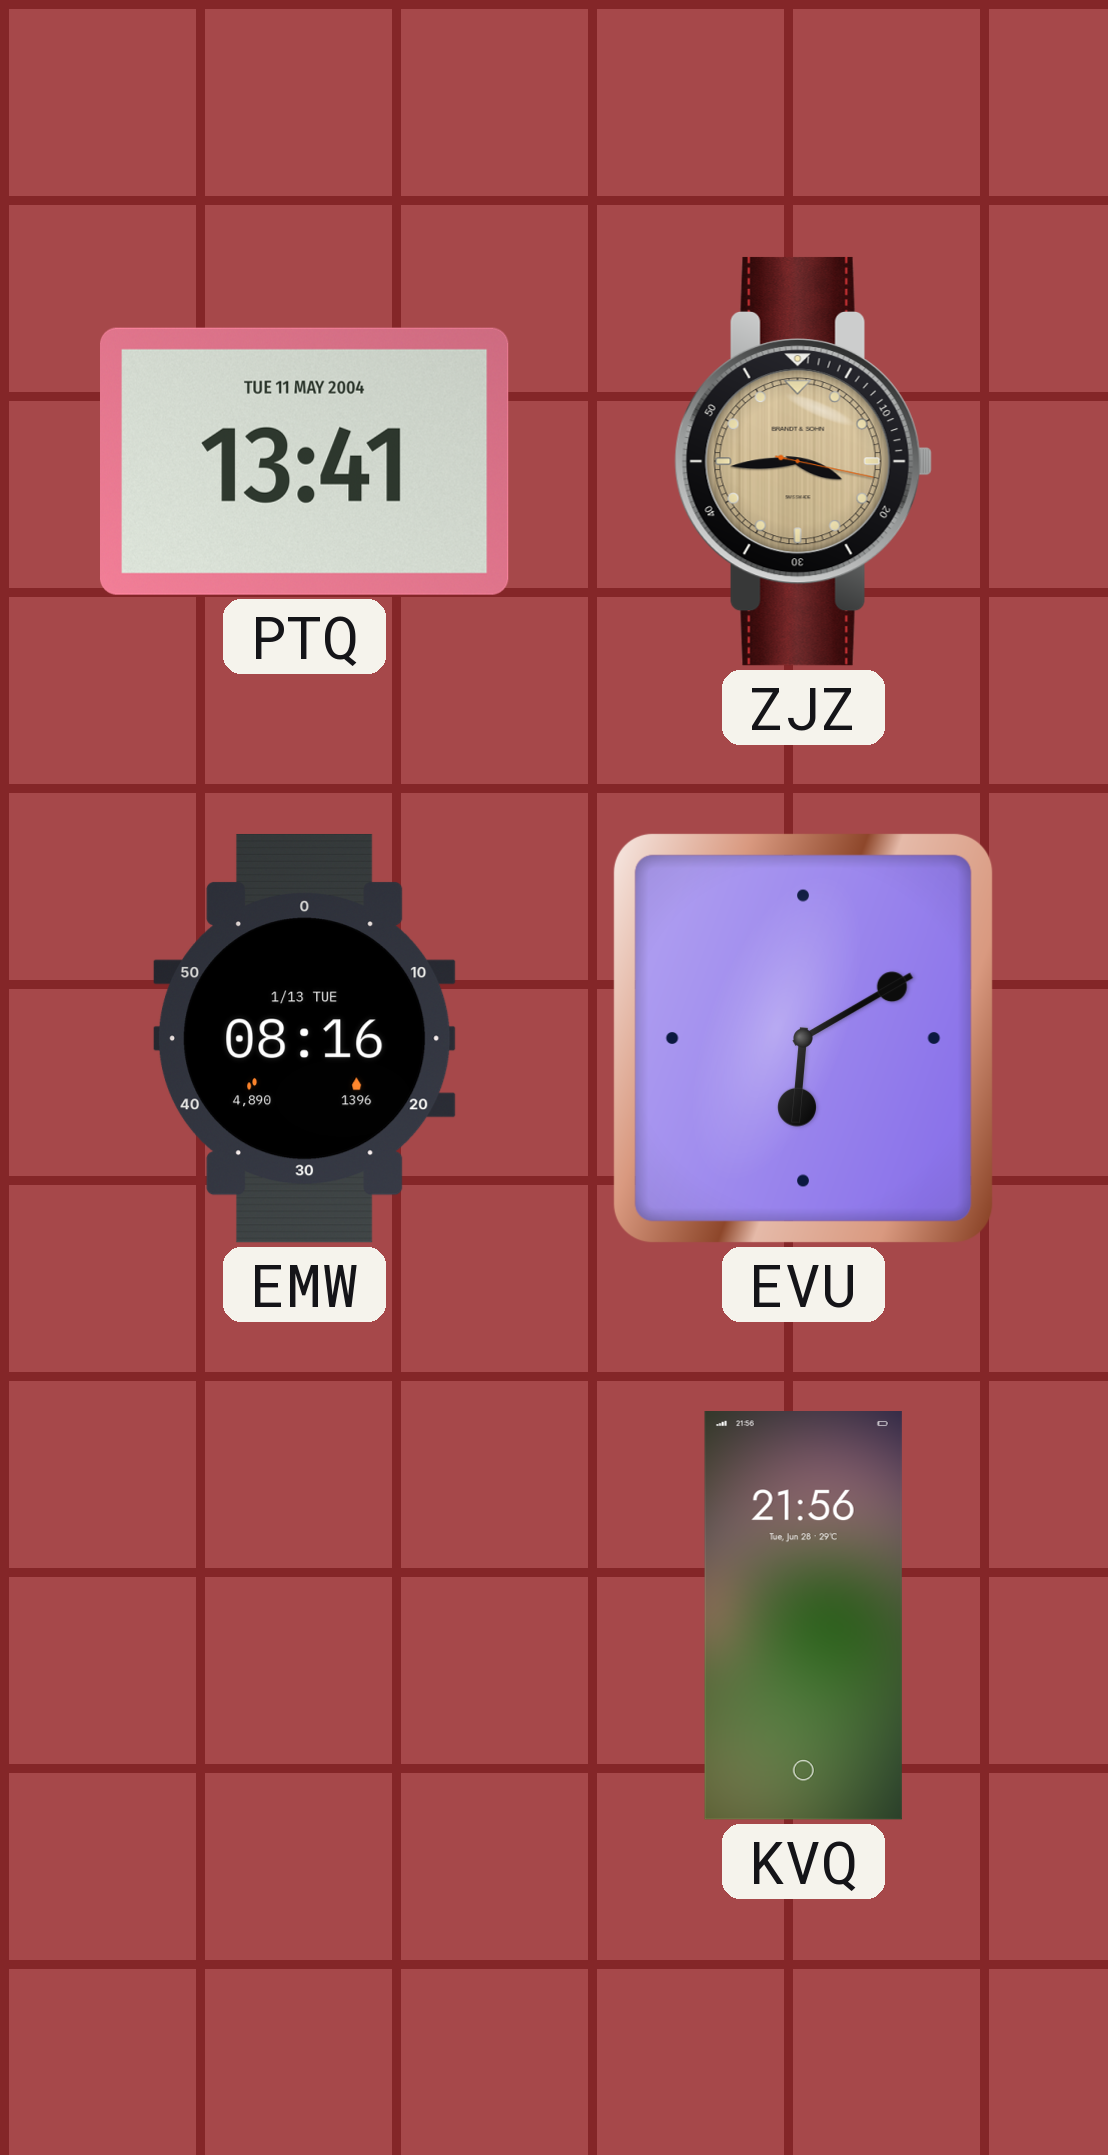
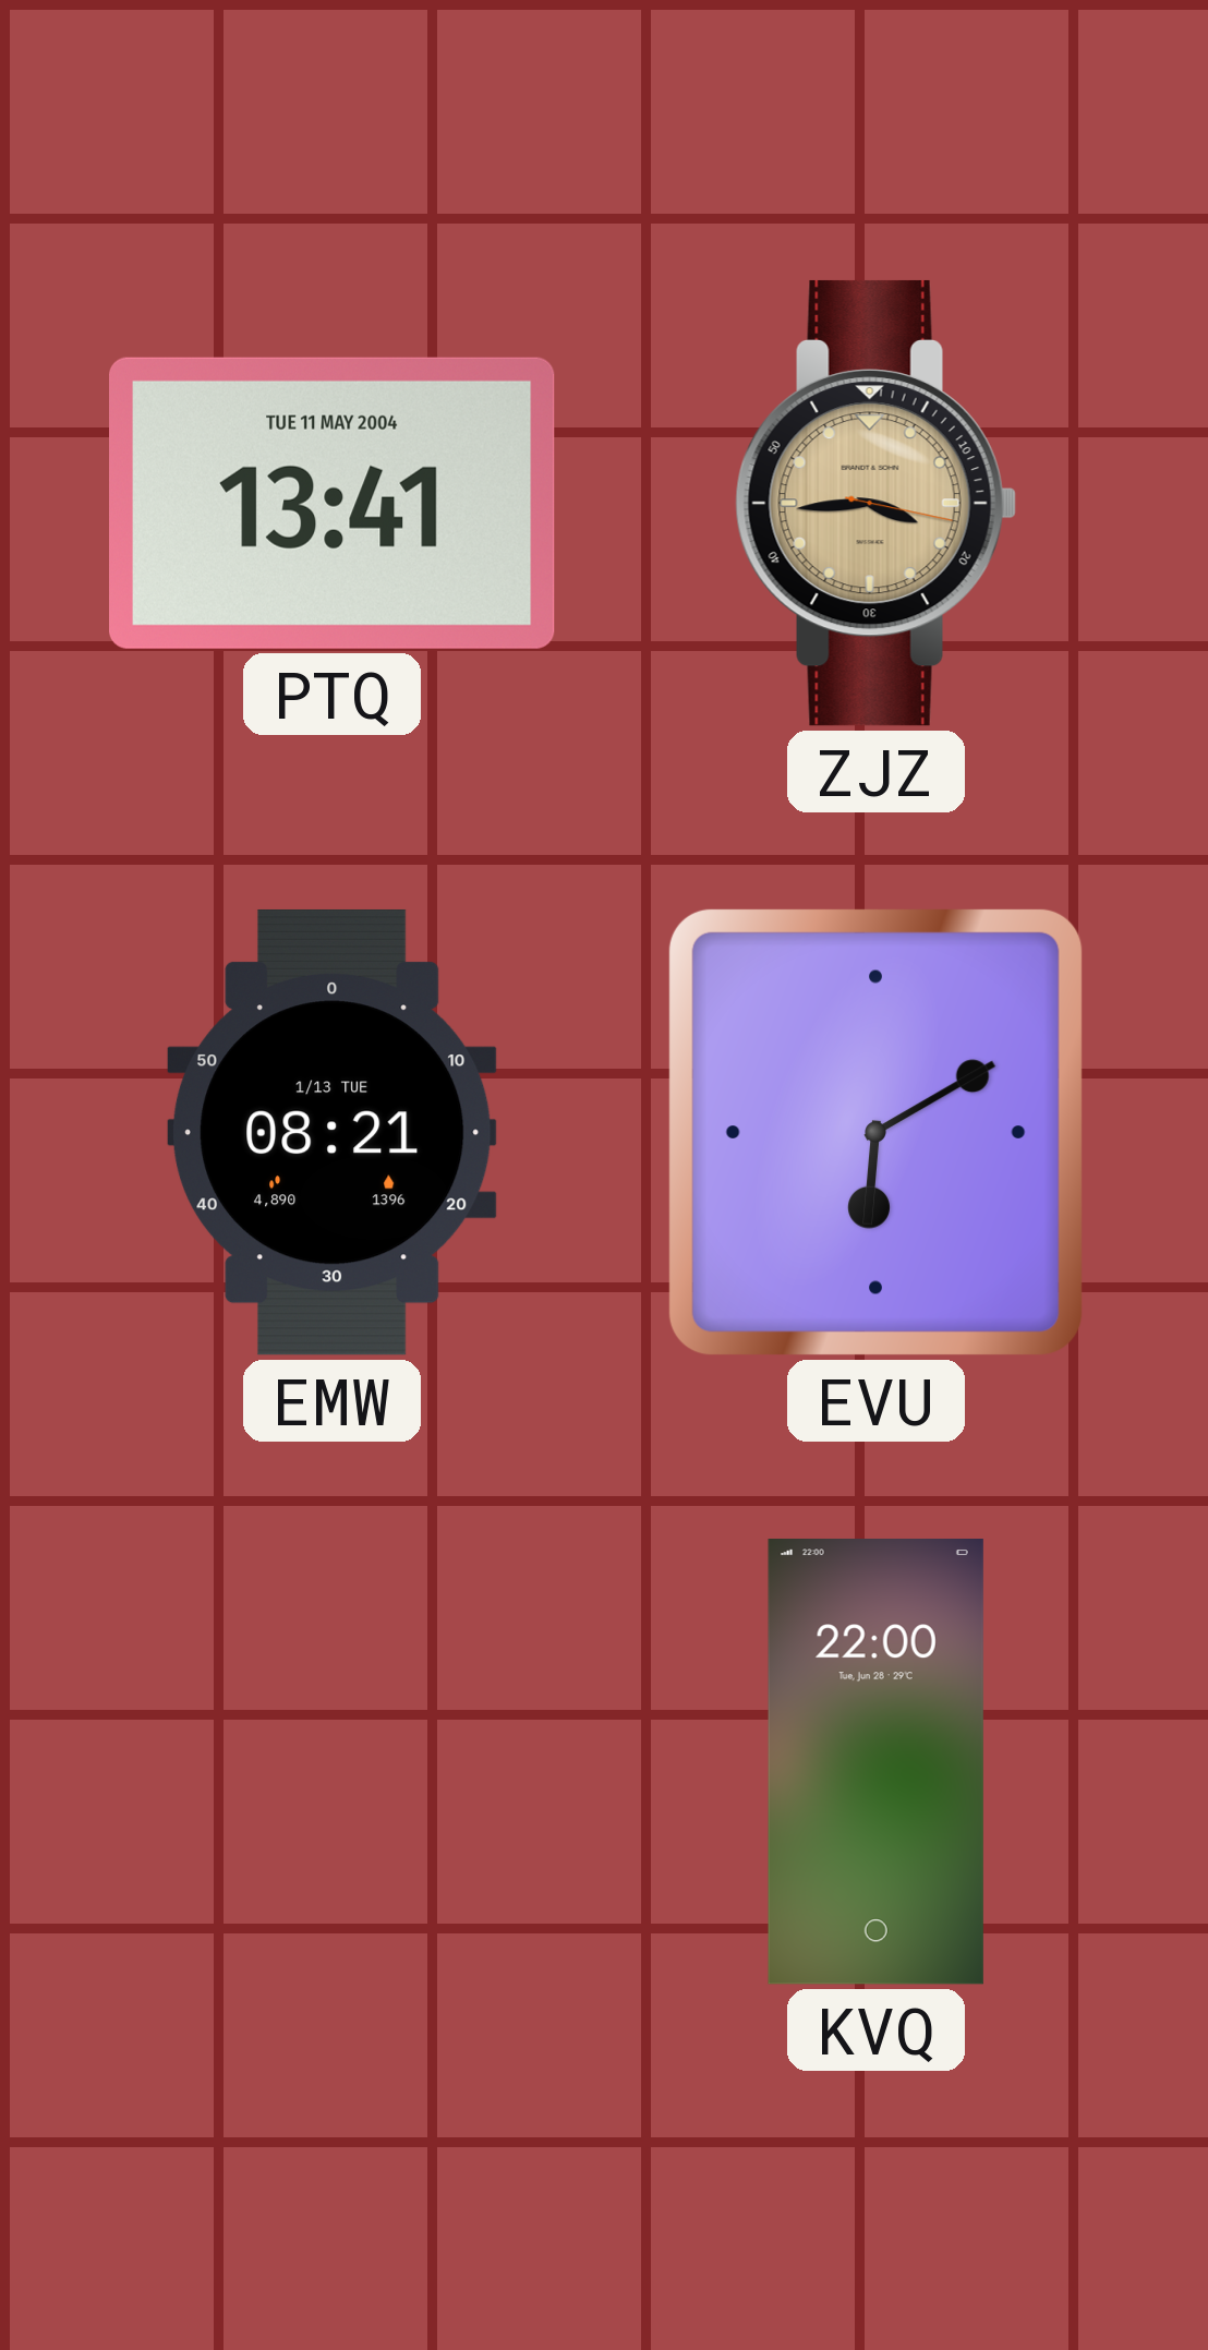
EMW: 08:16 -> 08:21 (331, 1132)
KVQ: 21:56 -> 22:00 (875, 1762)
